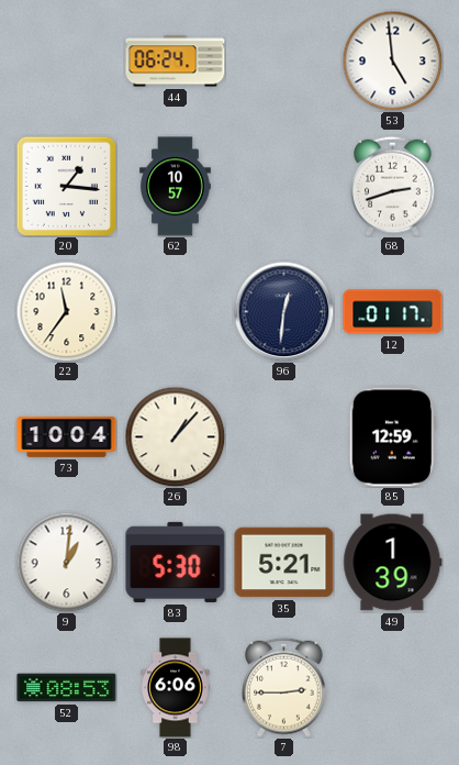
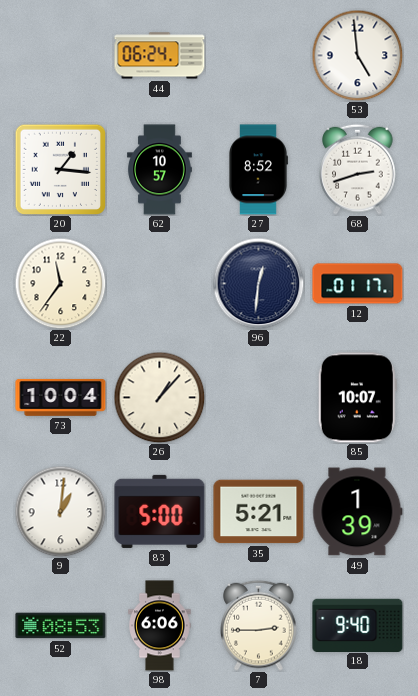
27: none -> 8:52 (259, 170)
85: 12:59 -> 10:07 (357, 398)
83: 5:30 -> 5:00 (160, 511)
18: none -> 9:40 (358, 625)
